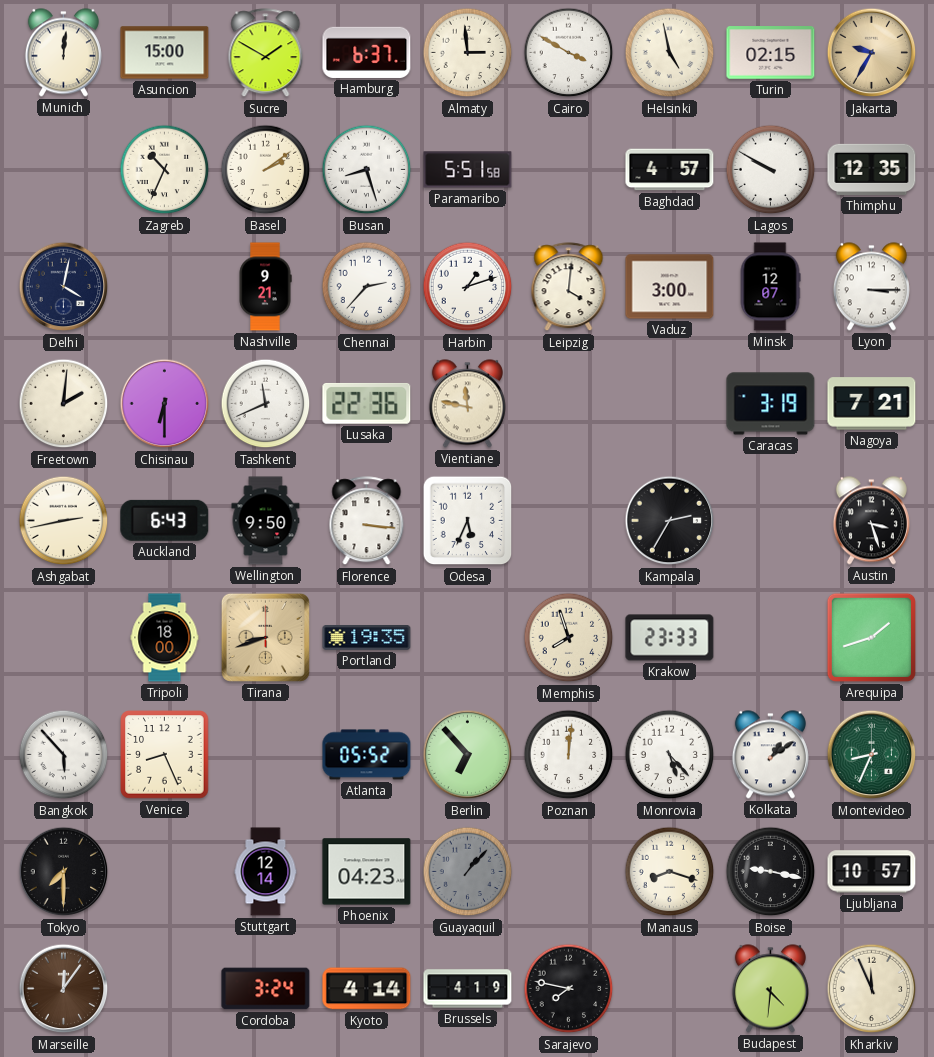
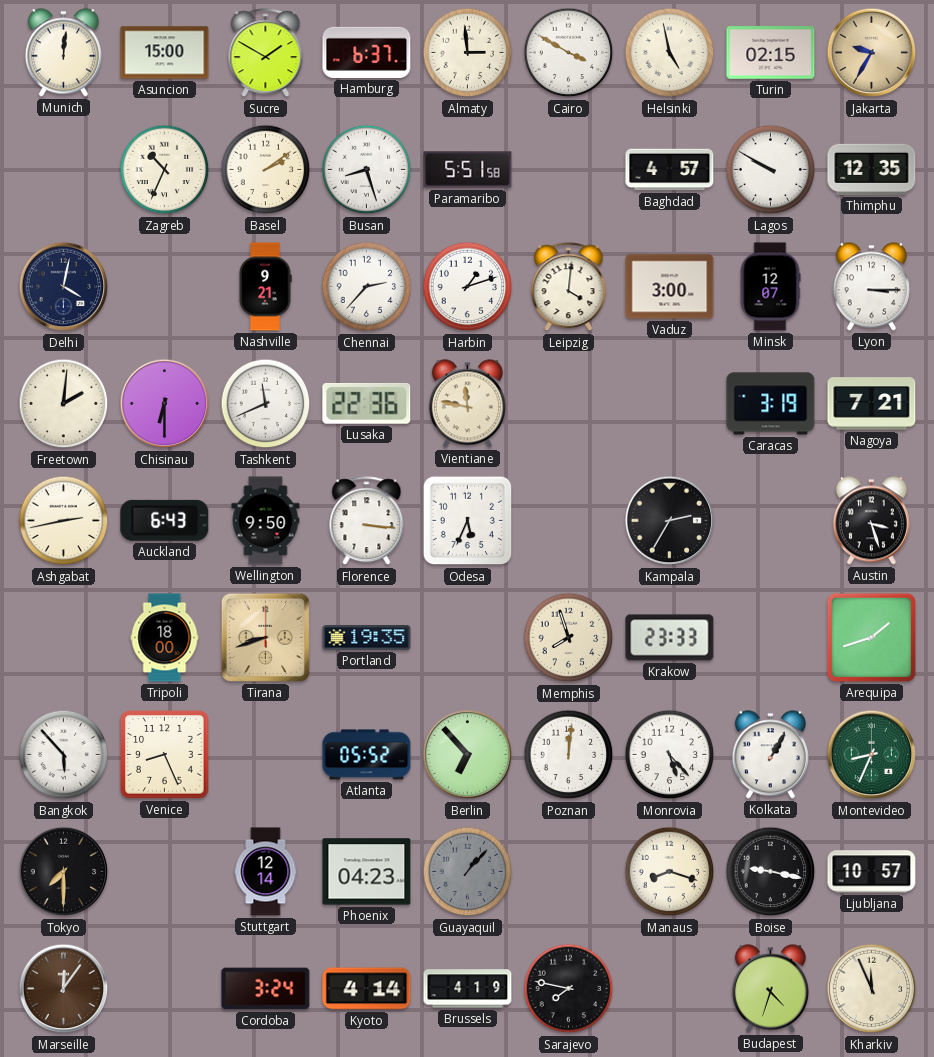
Kolkata: 1:09 -> 1:05 (770, 755)
Budapest: 4:31 -> 4:33 (770, 989)
